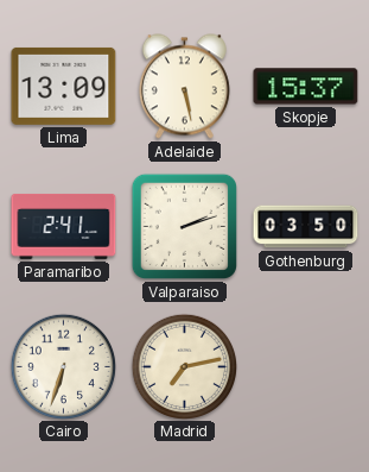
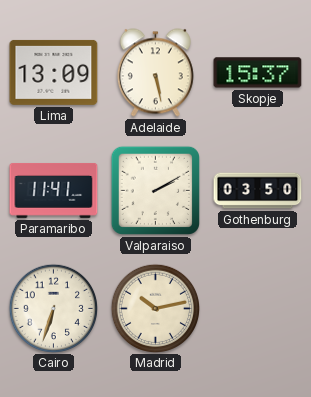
Paramaribo: 2:41 -> 11:41 (54, 190)
Valparaiso: 2:12 -> 2:10 (155, 190)
Madrid: 7:13 -> 10:13 (155, 308)
